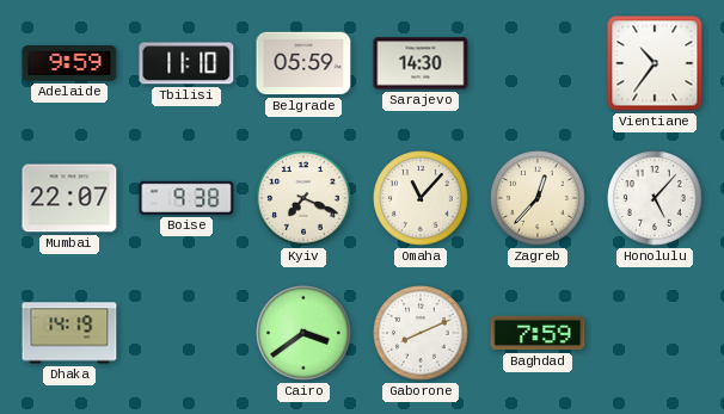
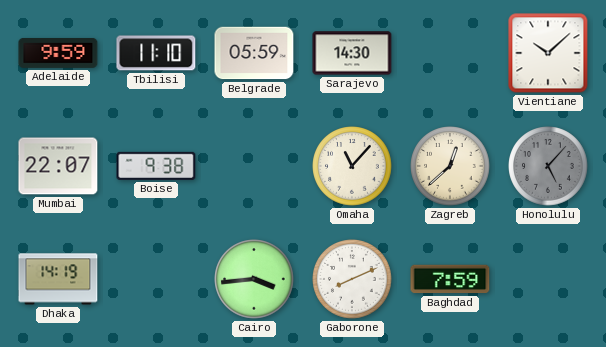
Vientiane: 10:36 -> 10:08 (548, 53)
Kyiv: 7:19 -> none (303, 198)
Zagreb: 12:37 -> 12:38 (450, 166)
Honolulu dial: white -> grey (548, 166)
Cairo: 3:39 -> 3:44 (254, 279)
